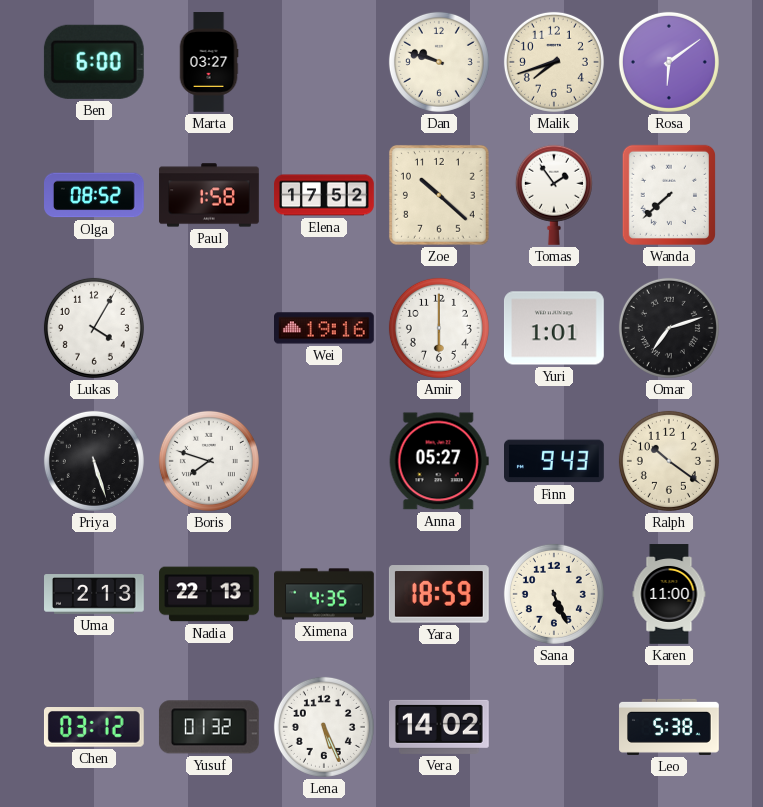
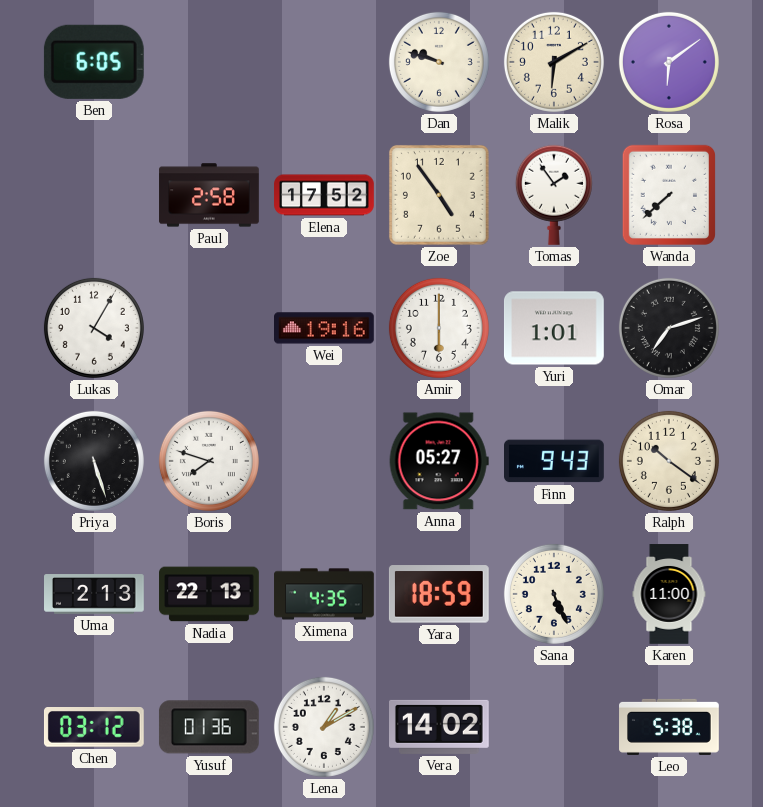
Ben: 6:00 -> 6:05 (94, 62)
Marta: 03:27 -> none (209, 62)
Malik: 7:42 -> 6:10 (554, 62)
Olga: 08:52 -> none (95, 195)
Paul: 1:58 -> 2:58 (209, 195)
Zoe: 10:22 -> 4:54 (439, 195)
Yusuf: 01:32 -> 01:36 (209, 727)
Lena: 5:26 -> 1:10 (324, 727)
